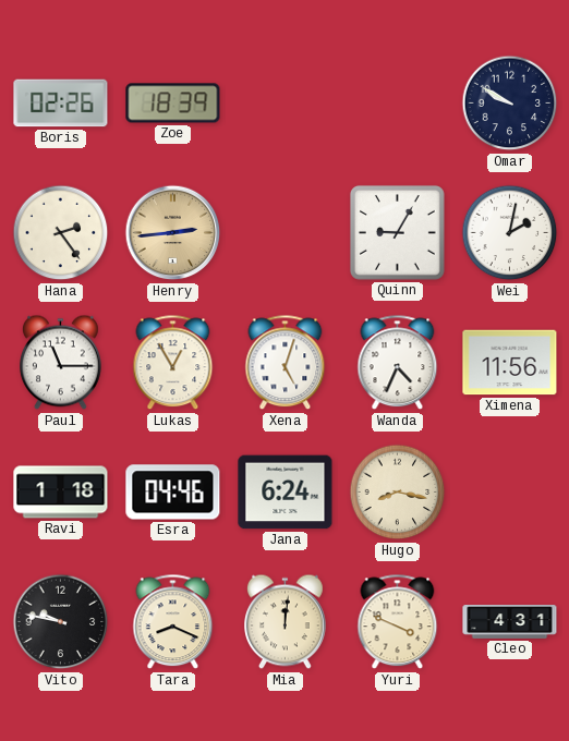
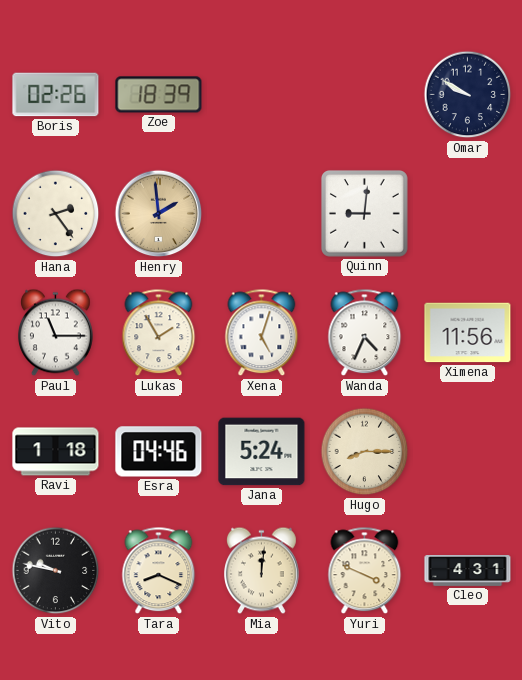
Henry: 2:44 -> 1:59 (159, 214)
Quinn: 9:05 -> 9:01 (364, 213)
Wei: 2:02 -> none (510, 233)
Lukas: 12:55 -> 1:55 (159, 333)
Jana: 6:24 -> 5:24 (262, 452)
Hugo: 8:17 -> 8:15 (365, 452)
